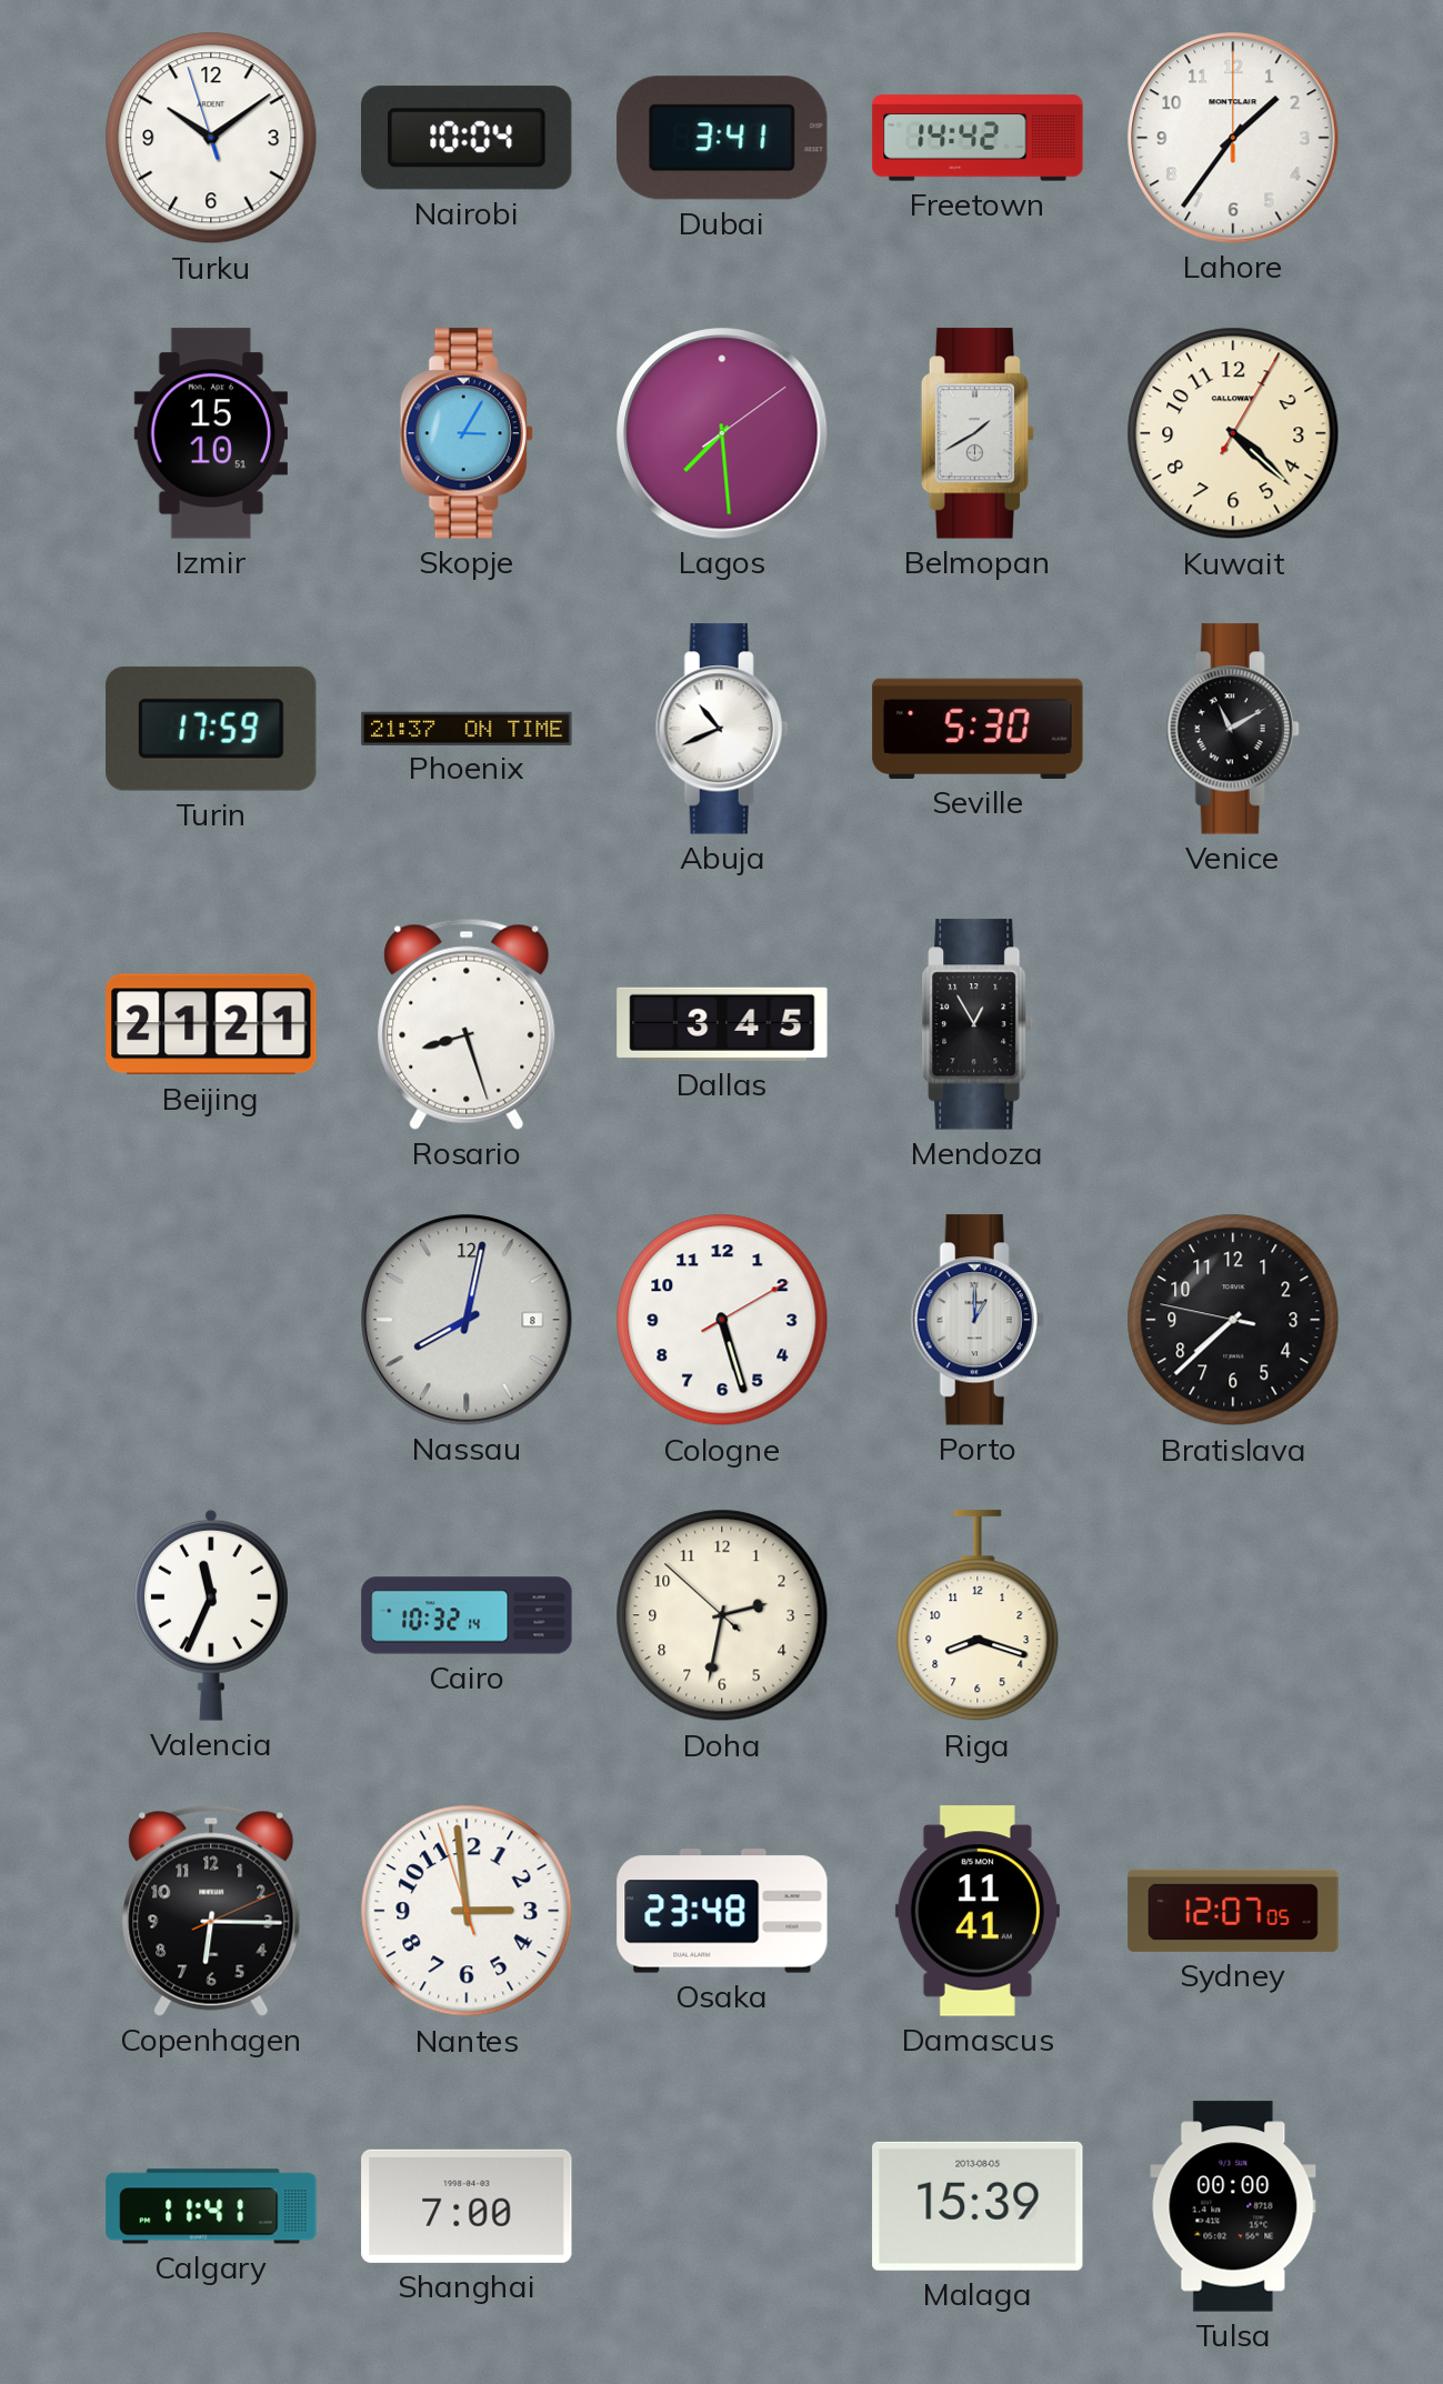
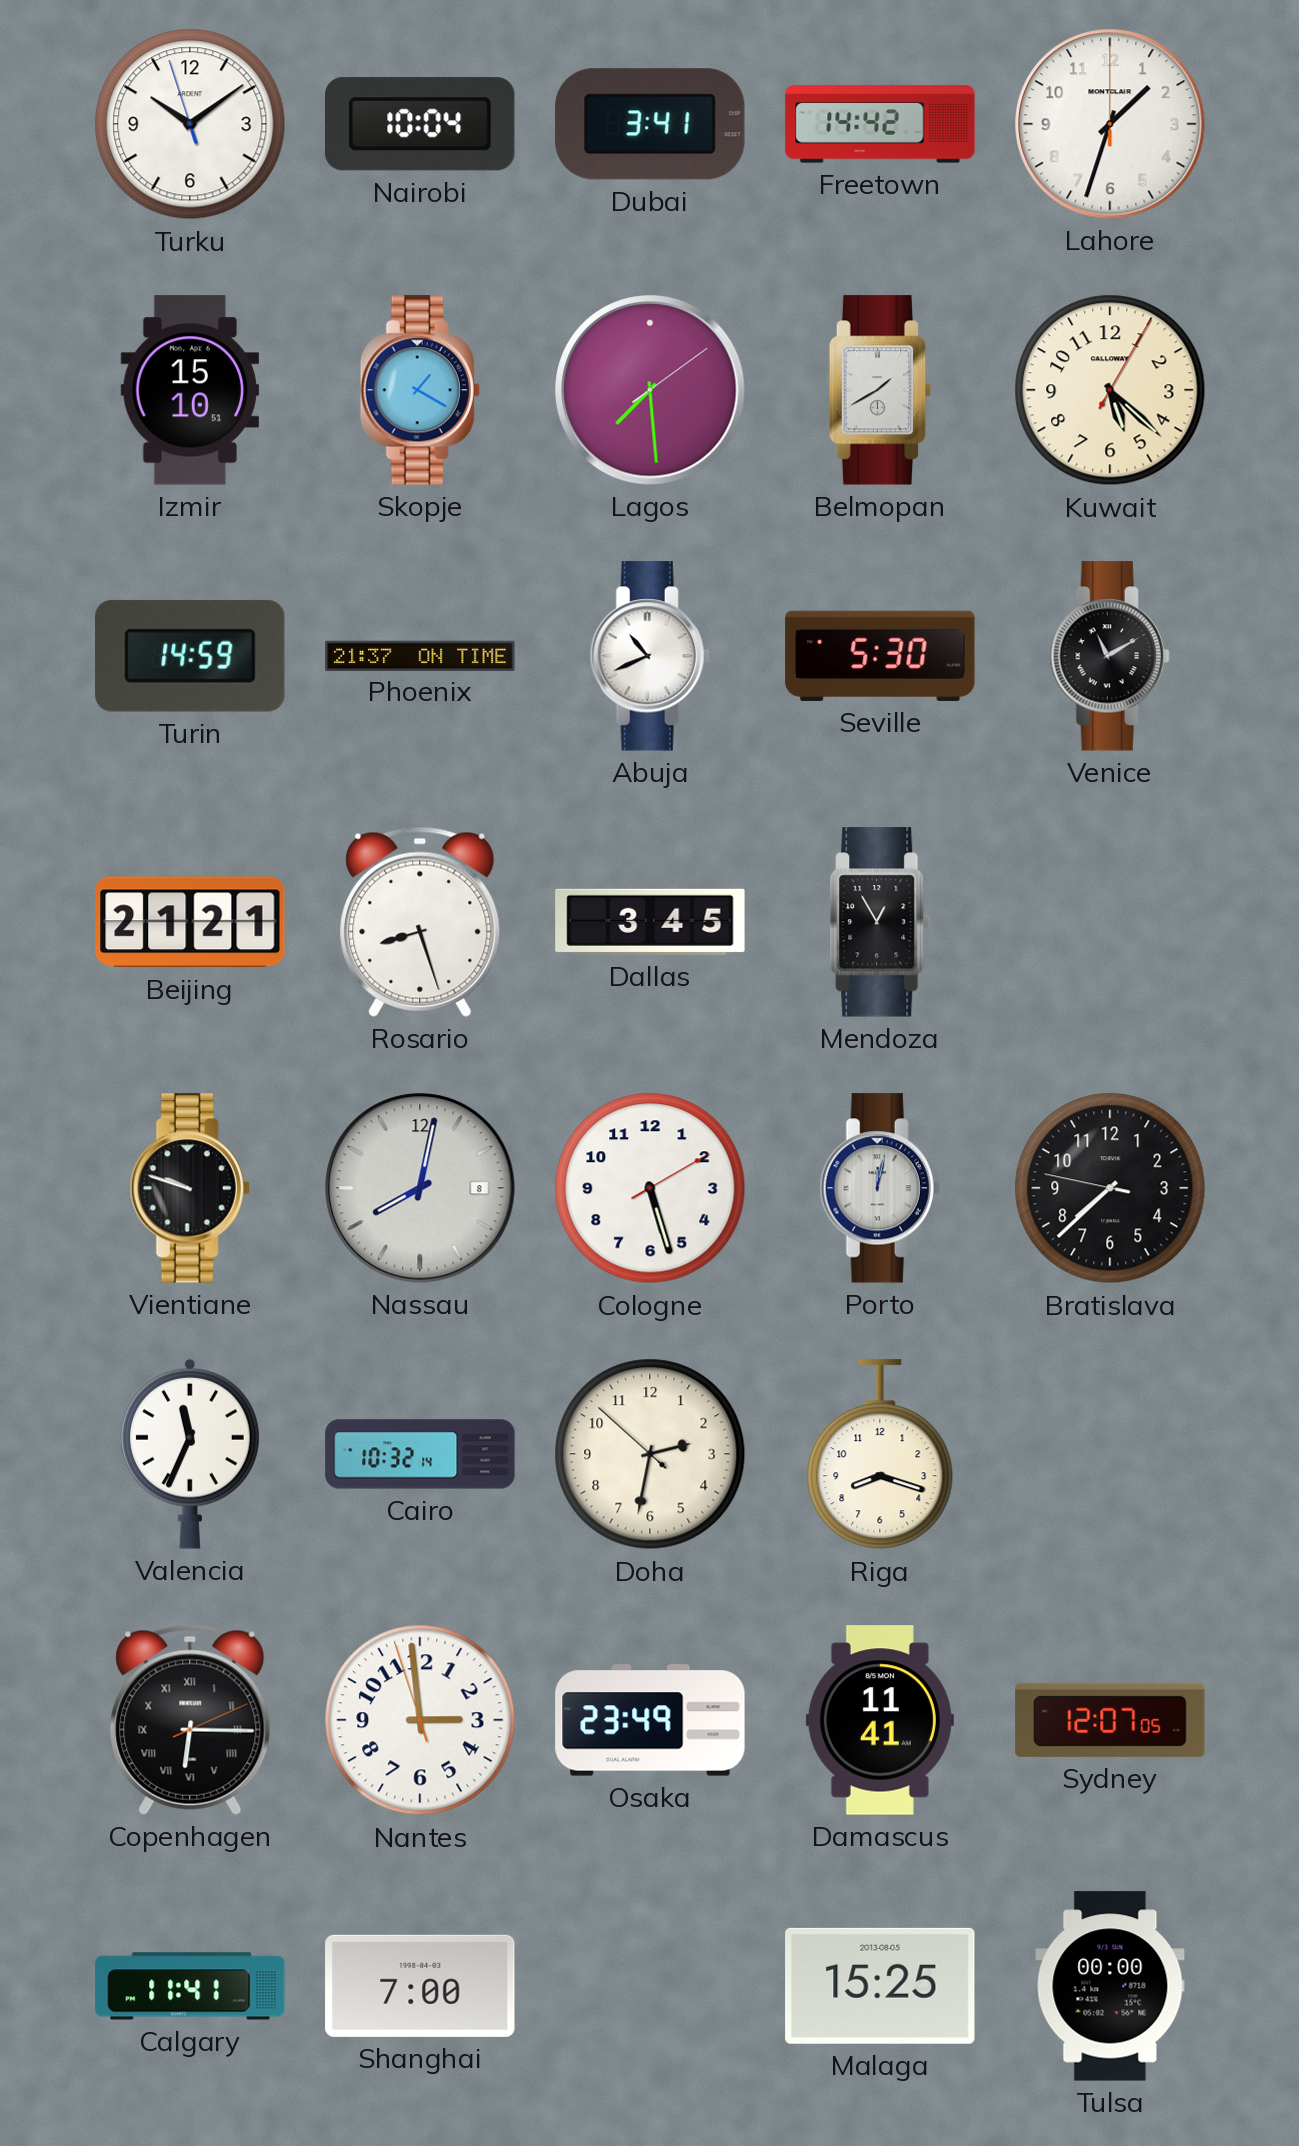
Lahore: 1:36 -> 1:33 (1110, 124)
Skopje: 3:05 -> 1:20 (420, 390)
Kuwait: 4:22 -> 5:22 (1110, 390)
Turin: 17:59 -> 14:59 (190, 656)
Vientiane: none -> 9:48 (190, 1188)
Porto: 1:00 -> 12:02 (880, 1188)
Copenhagen numerals: Arabic -> Roman (190, 1720)
Osaka: 23:48 -> 23:49 (650, 1720)
Malaga: 15:39 -> 15:25 (880, 1986)
